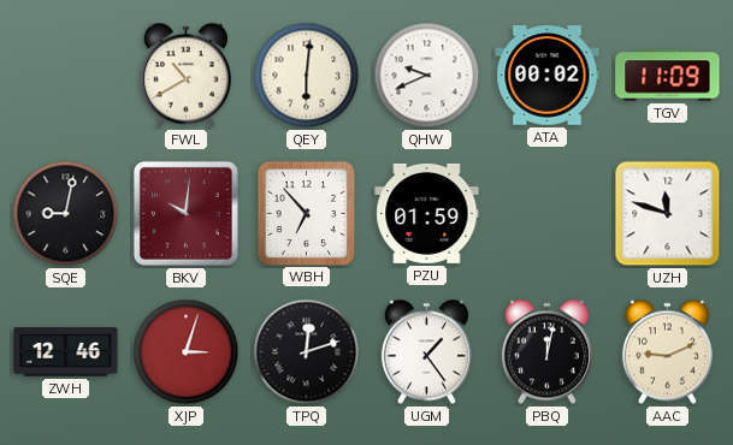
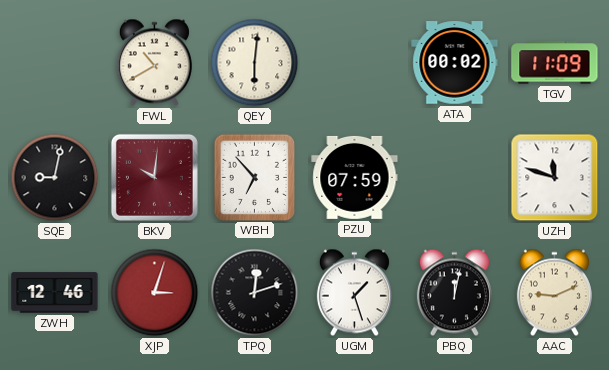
QHW: 9:41 -> none (427, 76)
PZU: 01:59 -> 07:59 (355, 177)
UGM: 1:24 -> 1:27 (354, 293)
